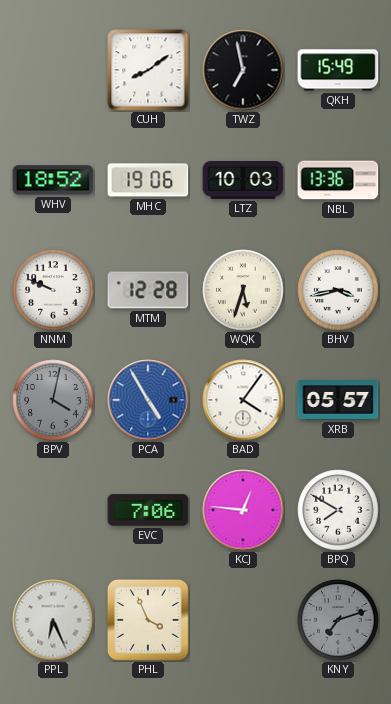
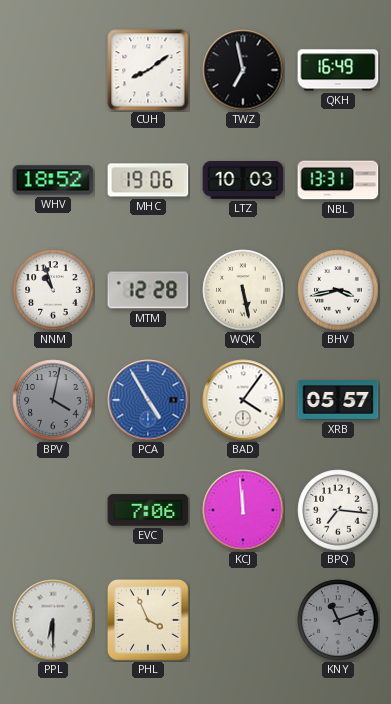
QKH: 15:49 -> 16:49 (338, 70)
NBL: 13:36 -> 13:31 (338, 180)
NNM: 9:49 -> 10:57 (53, 290)
WQK: 5:33 -> 5:28 (243, 290)
KCJ: 12:46 -> 11:59 (243, 510)
BPQ: 7:50 -> 7:16 (338, 510)
PPL: 6:26 -> 6:30 (53, 620)
KNY: 7:12 -> 11:12 (338, 620)
